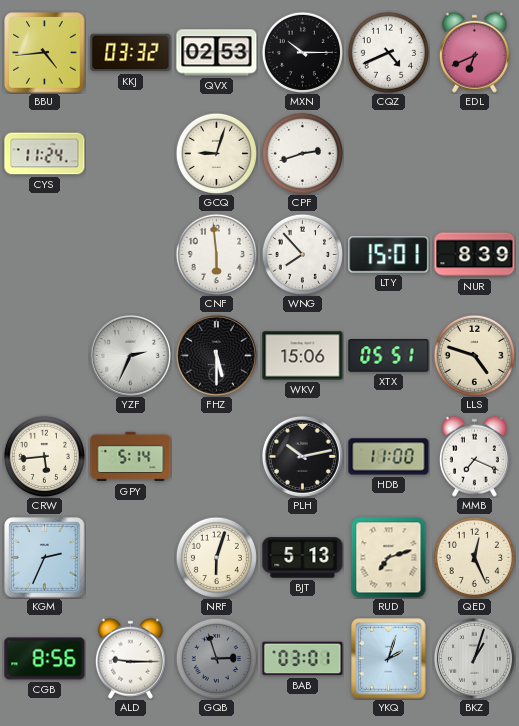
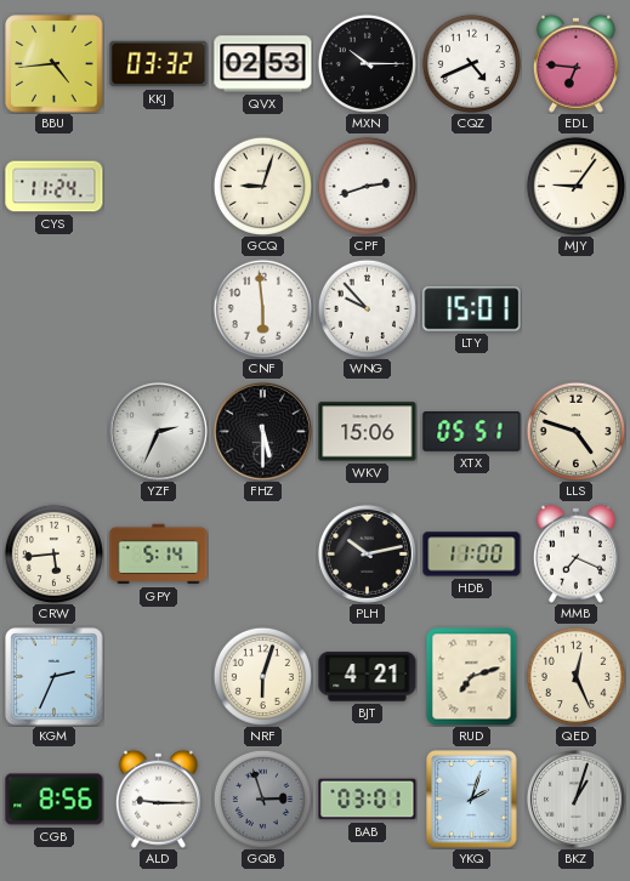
EDL: 6:41 -> 6:46 (575, 63)
MJY: none -> 9:06 (575, 186)
WNG: 7:53 -> 9:53 (367, 308)
NUR: 8:39 -> none (475, 255)
BJT: 5:13 -> 4:21 (368, 677)
